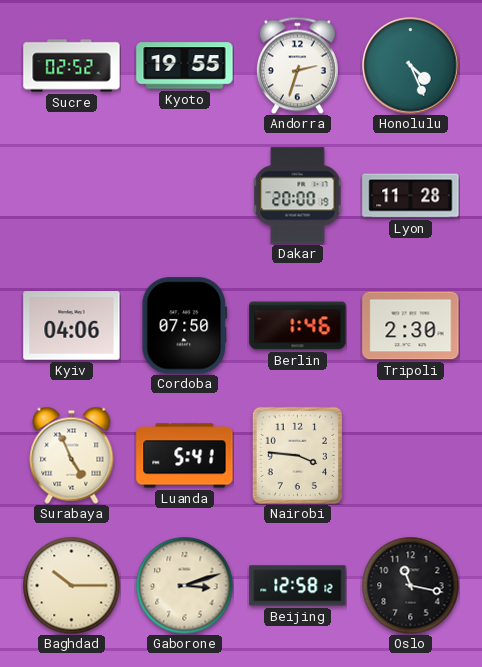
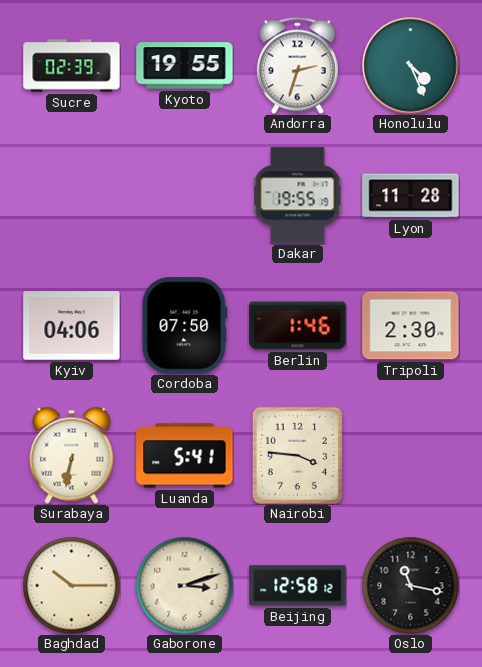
Sucre: 02:52 -> 02:39 (72, 66)
Dakar: 20:00 -> 19:55 (298, 196)
Surabaya: 4:56 -> 6:32 (72, 455)
